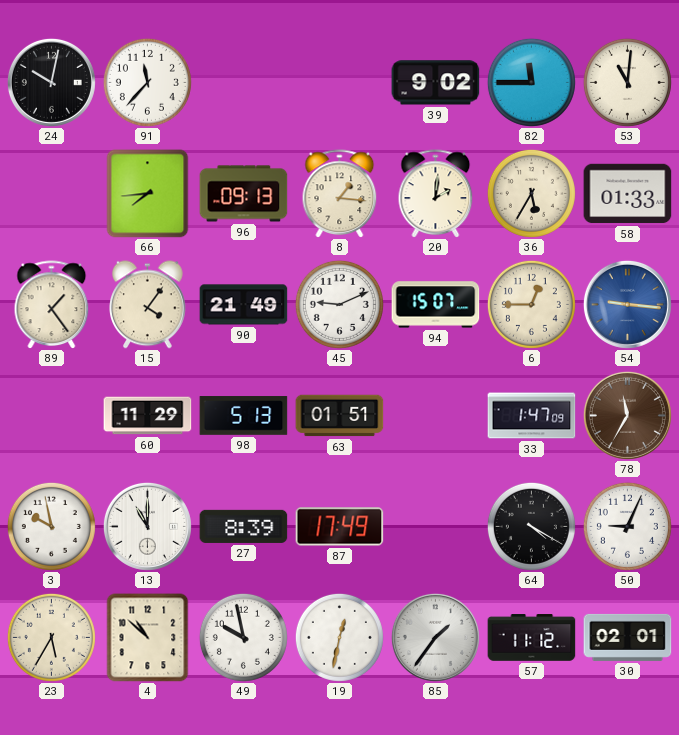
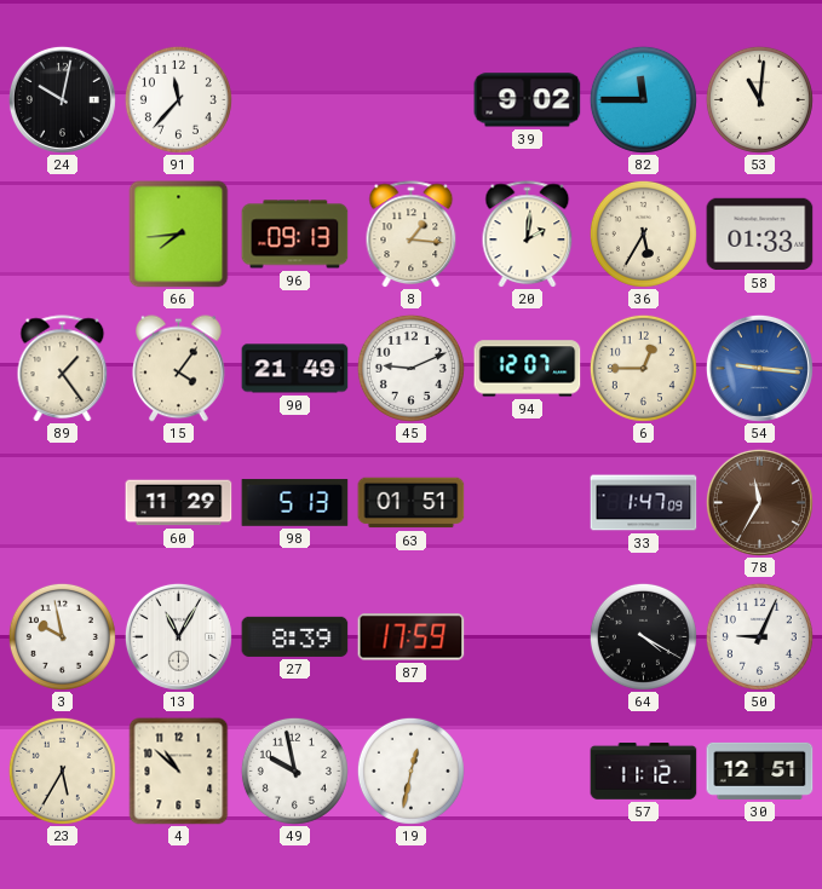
94: 15:07 -> 12:07 (528, 369)
13: 11:00 -> 11:05 (178, 636)
87: 17:49 -> 17:59 (412, 637)
85: 1:36 -> none (435, 637)
30: 02:01 -> 12:51 (760, 770)
